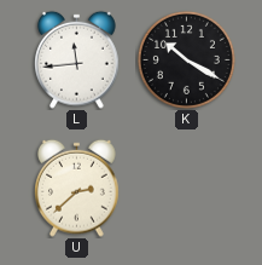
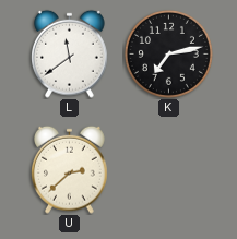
L: 11:44 -> 11:39 (70, 53)
K: 10:20 -> 7:13 (168, 53)
